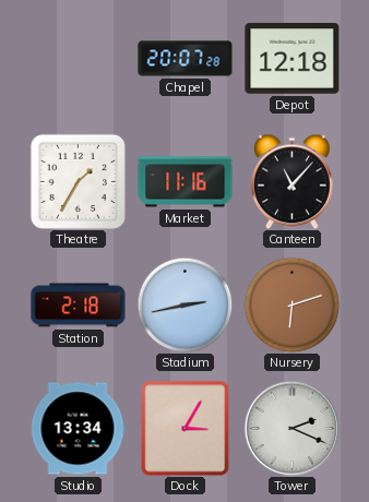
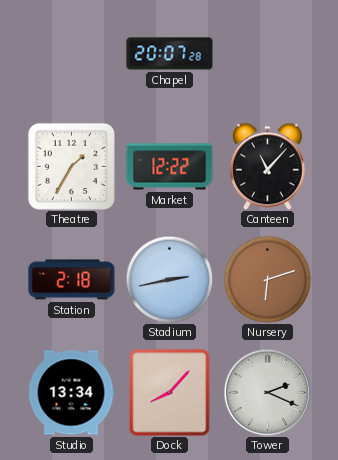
Depot: 12:18 -> none (293, 59)
Market: 11:16 -> 12:22 (170, 167)
Dock: 3:05 -> 8:07 (170, 393)
